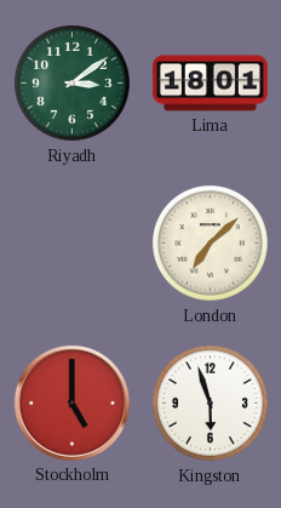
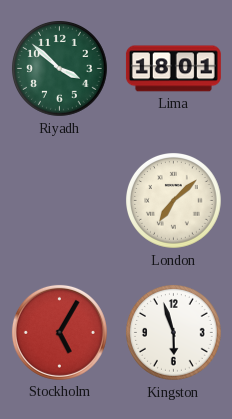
Riyadh: 3:09 -> 3:52 (60, 69)
Stockholm: 5:00 -> 5:05 (59, 332)
